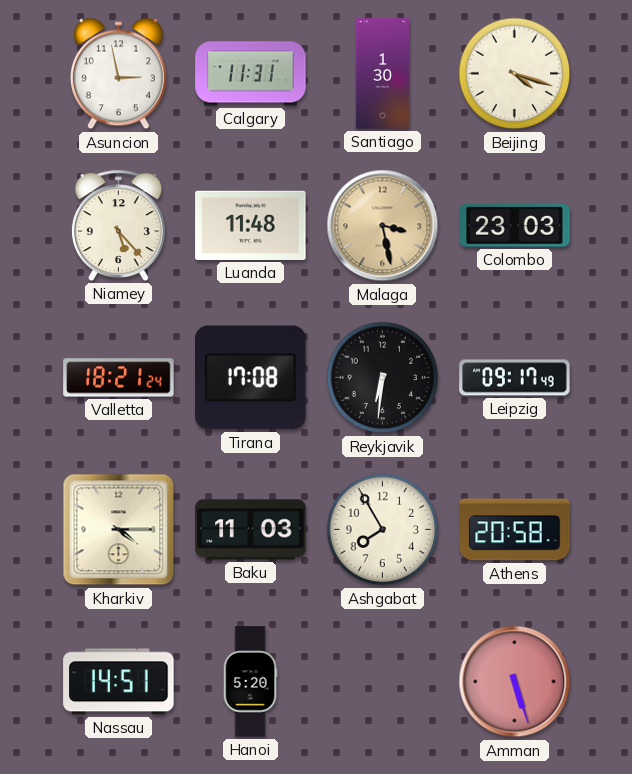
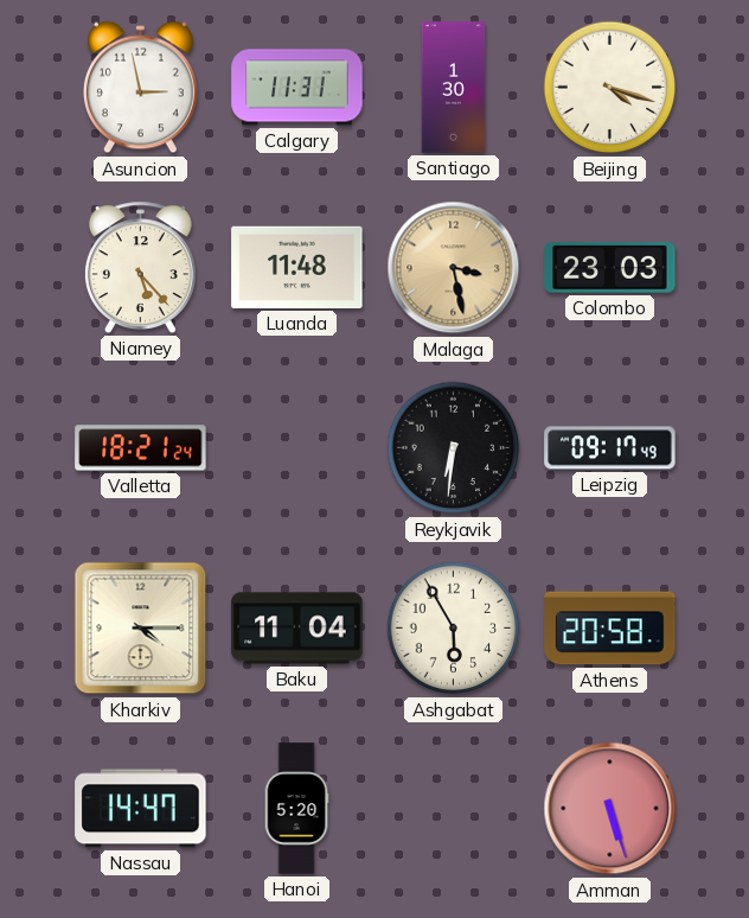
Tirana: 17:08 -> none (251, 378)
Baku: 11:03 -> 11:04 (297, 629)
Ashgabat: 7:55 -> 5:55 (454, 629)
Nassau: 14:51 -> 14:47 (141, 809)
